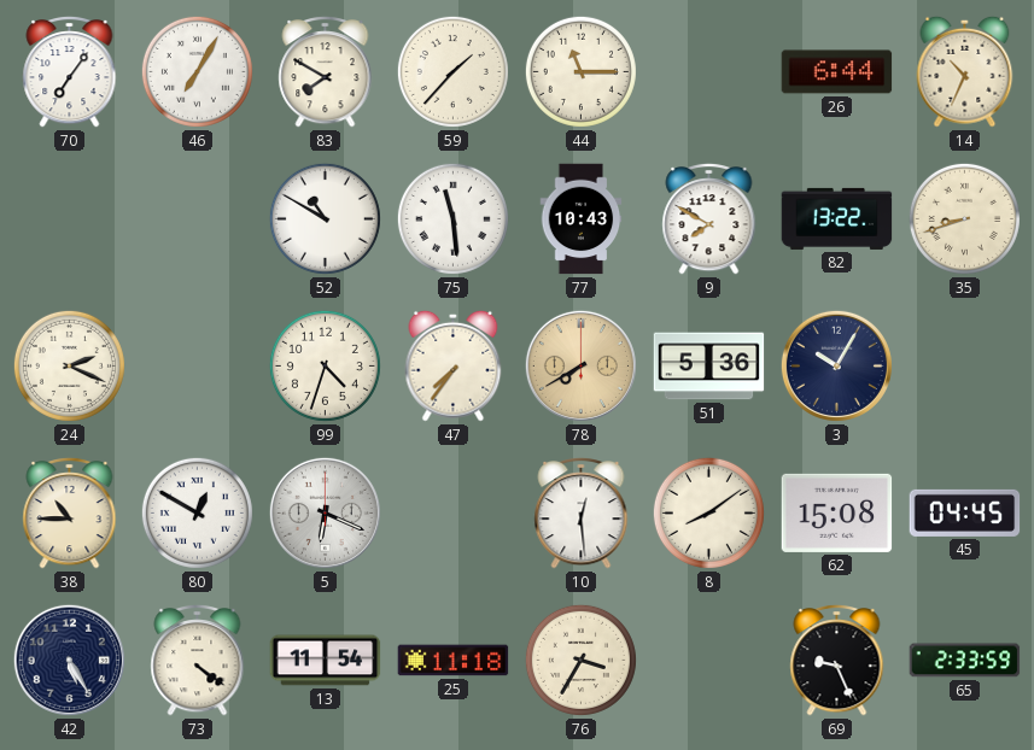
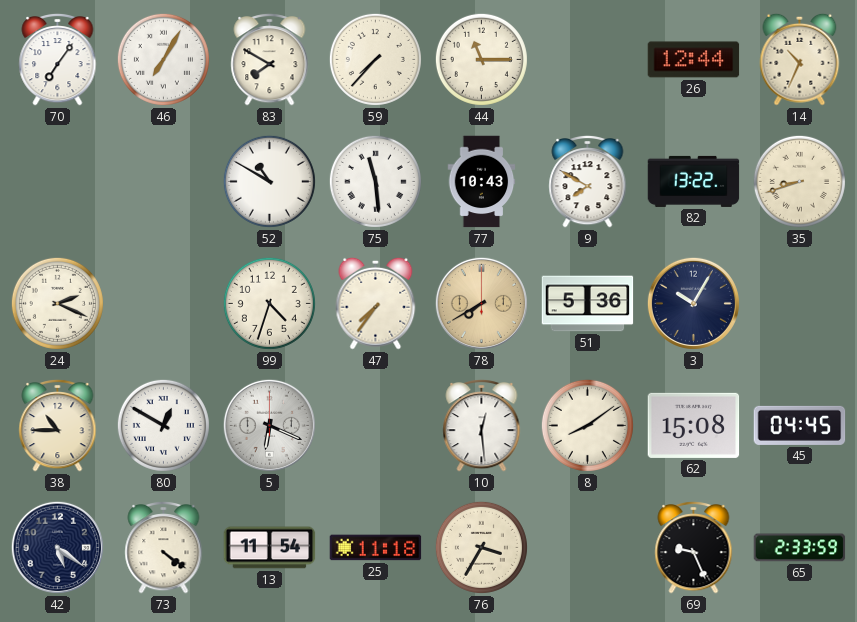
59: 1:37 -> 7:37 (375, 59)
26: 6:44 -> 12:44 (694, 60)
42: 5:25 -> 5:21 (57, 547)
